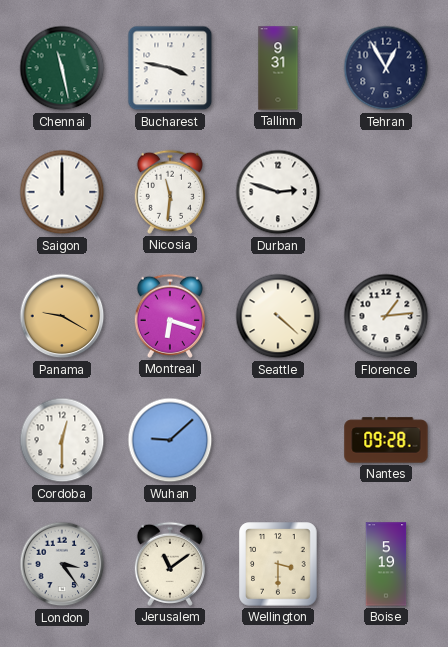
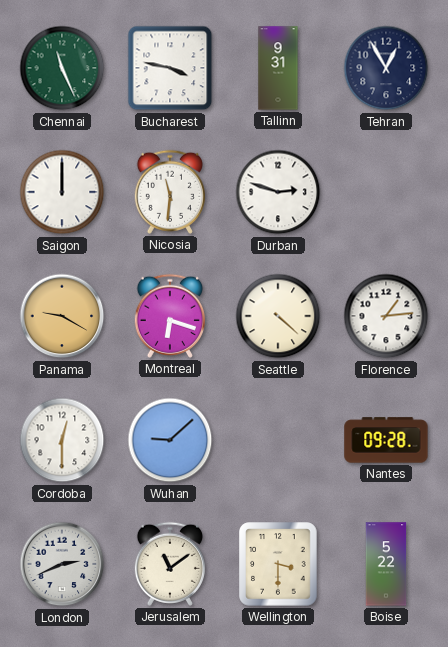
Chennai: 11:28 -> 11:26 (62, 68)
London: 3:24 -> 2:41 (62, 564)
Boise: 5:19 -> 5:22 (386, 564)
